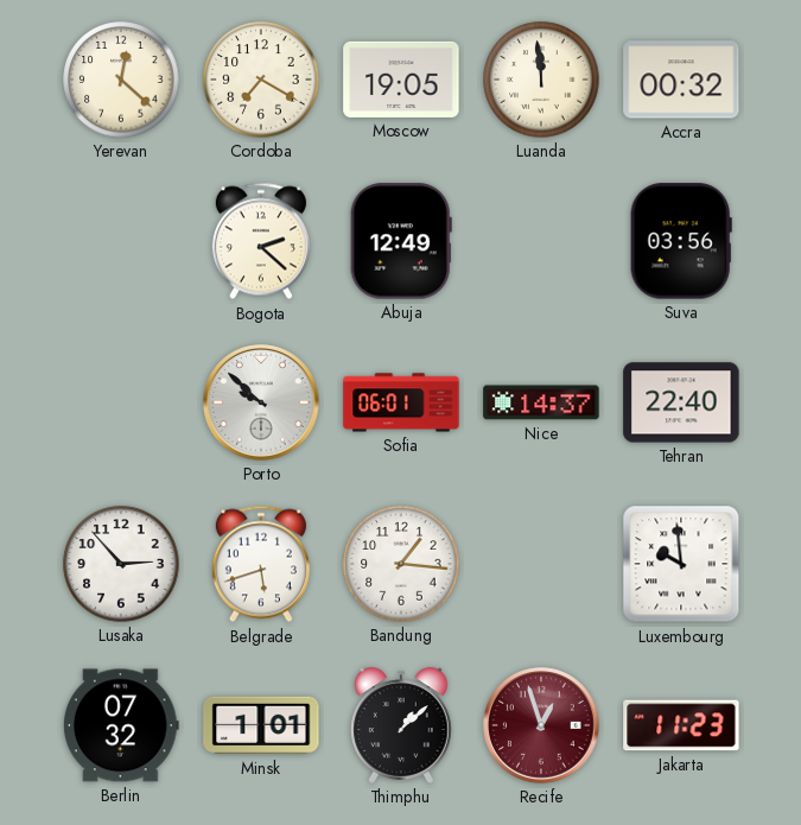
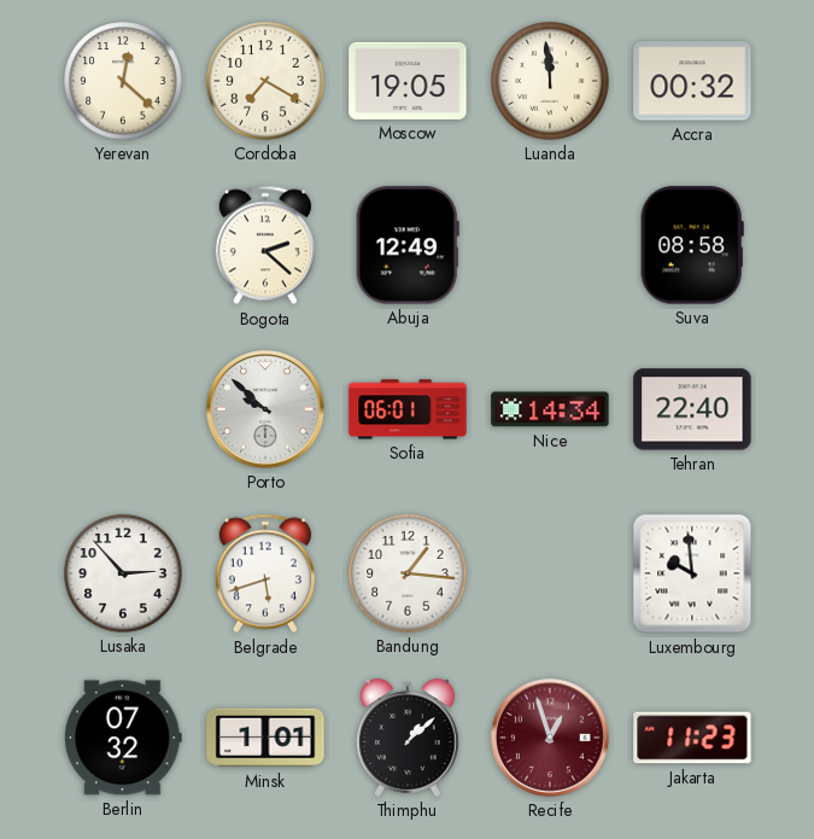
Suva: 03:56 -> 08:58 (692, 245)
Nice: 14:37 -> 14:34 (550, 409)
